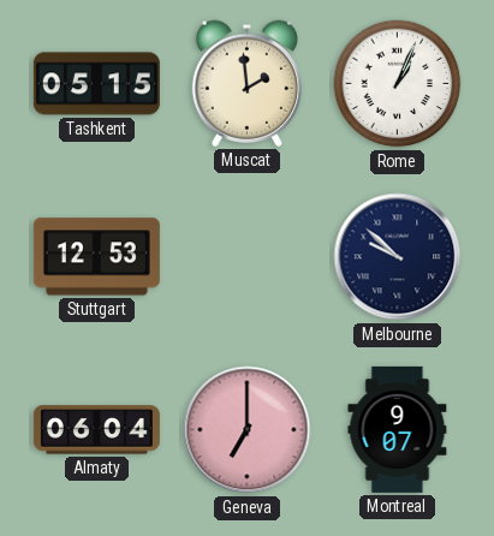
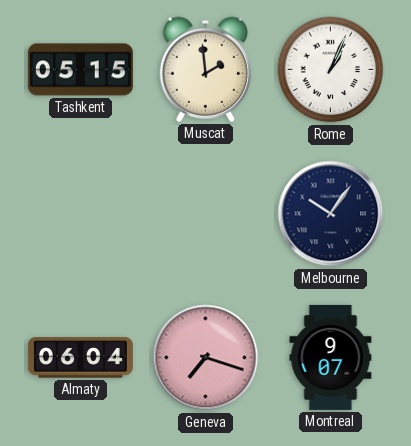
Stuttgart: 12:53 -> none (96, 257)
Melbourne: 9:52 -> 10:06 (331, 214)
Geneva: 7:00 -> 7:18 (206, 358)
